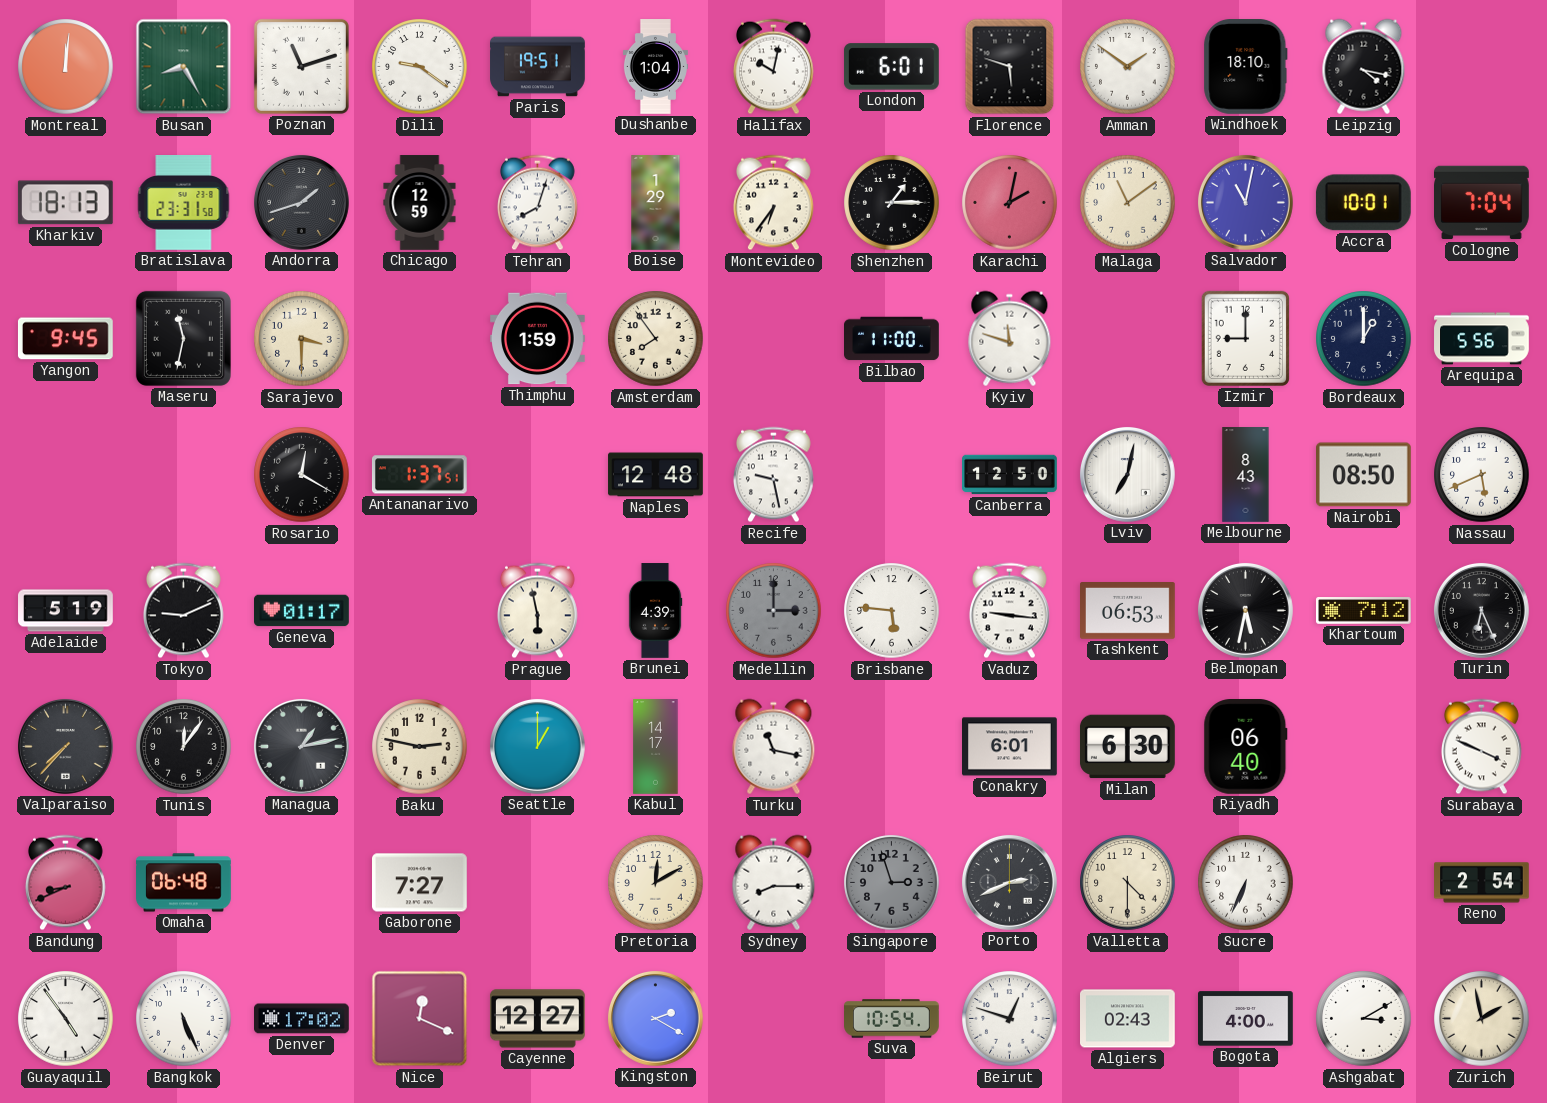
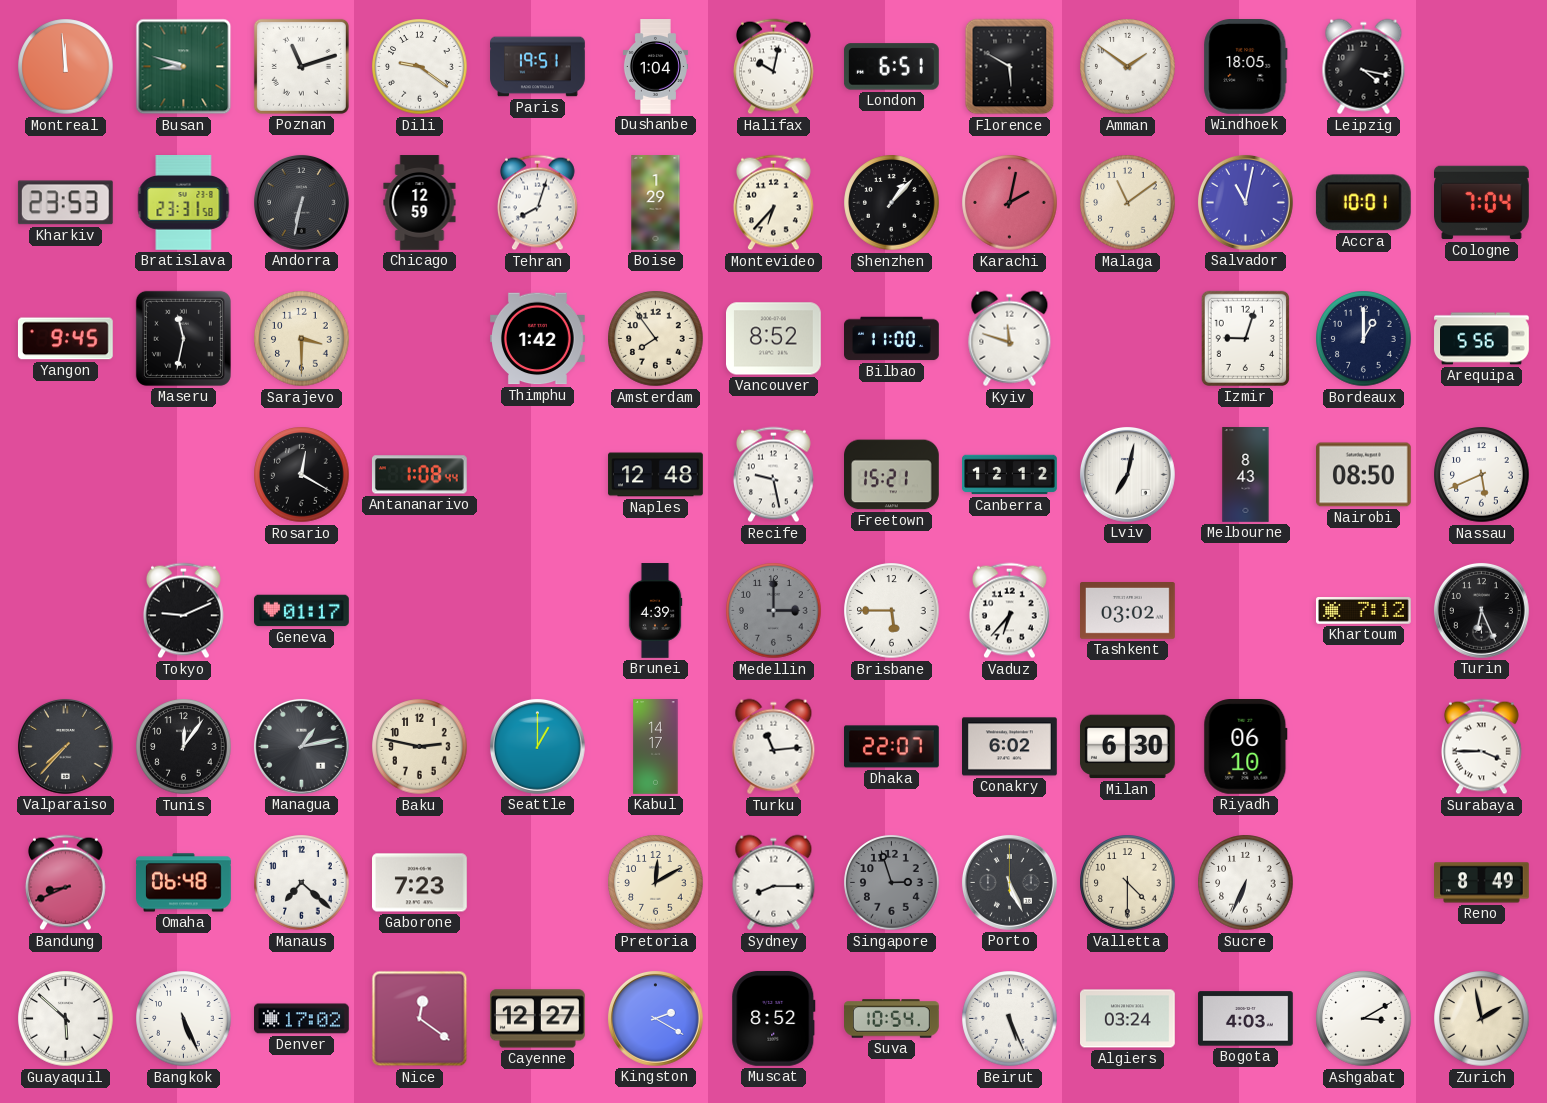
Montreal: 12:01 -> 11:59 (66, 67)
Busan: 8:25 -> 8:48 (184, 67)
London: 6:01 -> 6:51 (892, 67)
Florence: 5:48 -> 5:50 (1010, 67)
Windhoek: 18:10 -> 18:05 (1246, 67)
Kharkiv: 18:13 -> 23:53 (65, 203)
Andorra: 1:42 -> 6:32 (302, 203)
Montevideo: 6:36 -> 6:37 (773, 203)
Shenzhen: 1:15 -> 1:07 (892, 203)
Thimphu: 1:59 -> 1:42 (538, 339)
Vancouver: none -> 8:52 (774, 339)
Izmir: 9:00 -> 9:03 (1245, 338)
Antananarivo: 1:37 -> 1:08 (419, 475)
Freetown: none -> 15:21 (892, 475)
Canberra: 12:50 -> 12:12 (1010, 475)
Adelaide: 5:19 -> none (66, 611)
Prague: 5:58 -> none (537, 611)
Brisbane: 5:46 -> 5:45 (892, 611)
Vaduz: 9:16 -> 6:37 (1009, 611)
Tashkent: 06:53 -> 03:02 (1128, 611)
Belmopan: 5:32 -> none (1246, 611)
Turku: 11:17 -> 11:14 (774, 747)
Dhaka: none -> 22:07 (892, 747)
Conakry: 6:01 -> 6:02 (1010, 747)
Riyadh: 06:40 -> 06:10 (1246, 747)
Surabaya: 3:49 -> 3:45 (1481, 747)
Manaus: none -> 7:22 (302, 883)
Gaborone: 7:27 -> 7:23 (420, 883)
Porto: 2:41 -> 5:26 (1010, 883)
Reno: 2:54 -> 8:49 (1482, 883)
Guayaquil: 4:54 -> 5:52 (66, 1019)
Nice: 12:19 -> 12:21 (420, 1019)
Muscat: none -> 8:52 (774, 1019)
Beirut: 12:48 -> 5:26 (1010, 1019)
Algiers: 02:43 -> 03:24 (1128, 1019)
Bogota: 4:00 -> 4:03 (1246, 1019)
